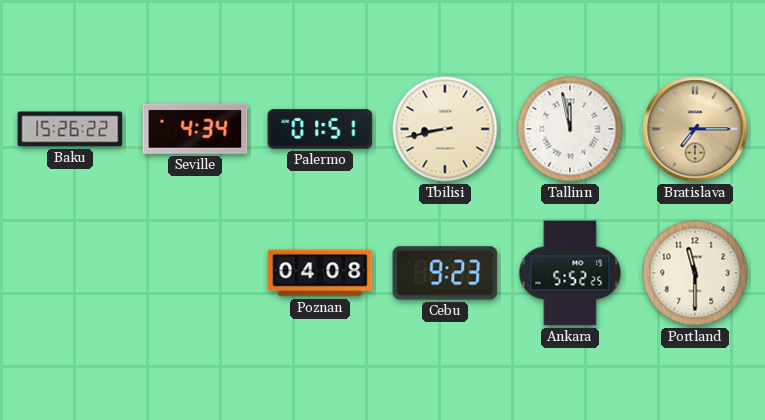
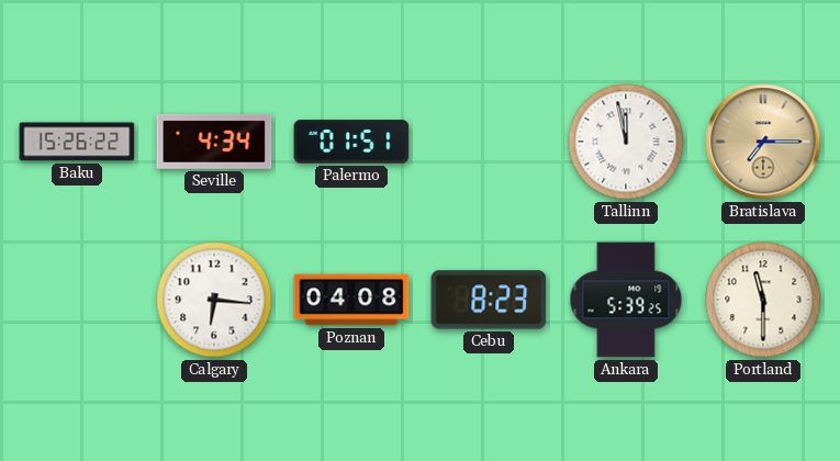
Tbilisi: 8:43 -> none (445, 129)
Calgary: none -> 6:16 (214, 300)
Cebu: 9:23 -> 8:23 (489, 300)
Ankara: 5:52 -> 5:39 (626, 300)
